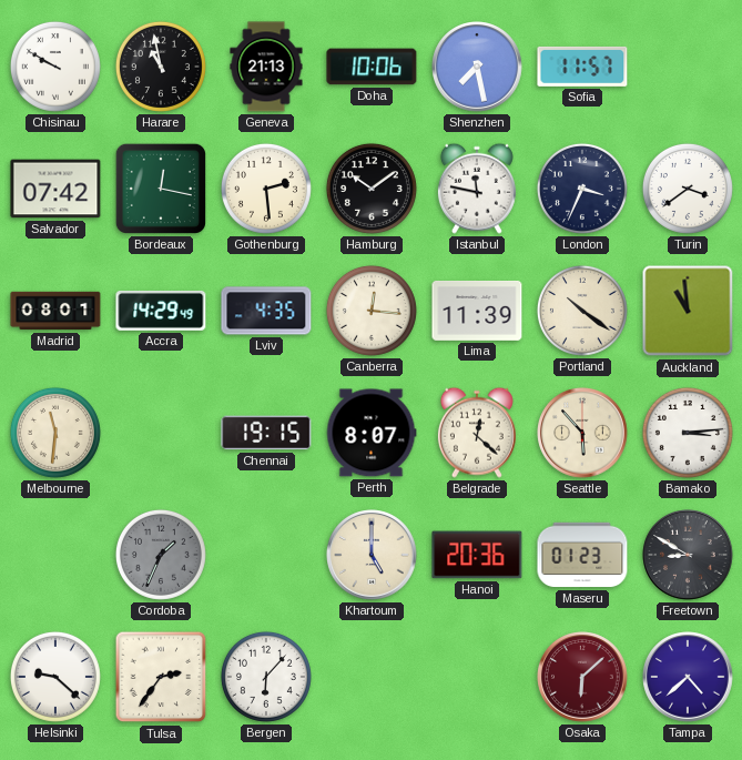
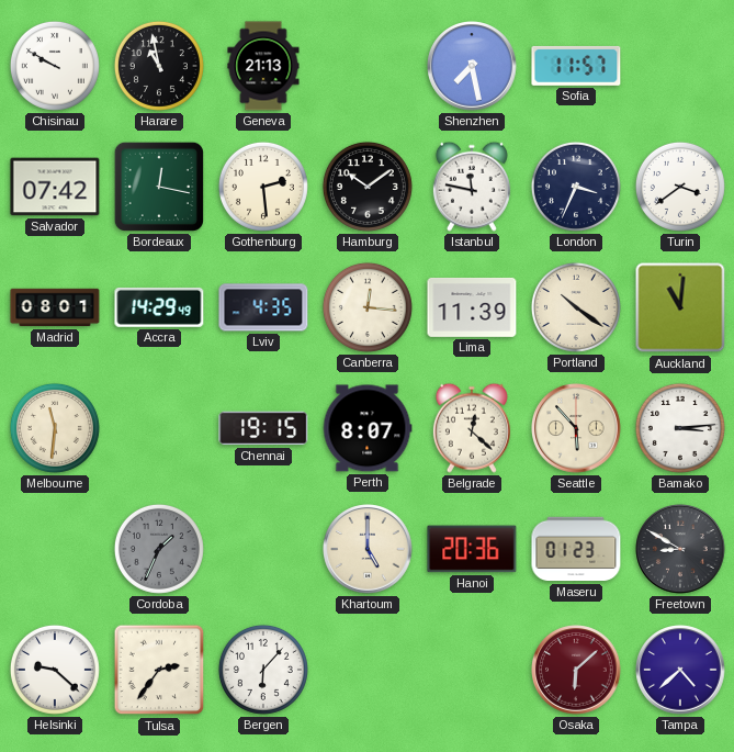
Doha: 10:06 -> none (372, 67)
Auckland: 10:59 -> 11:01 (680, 307)
